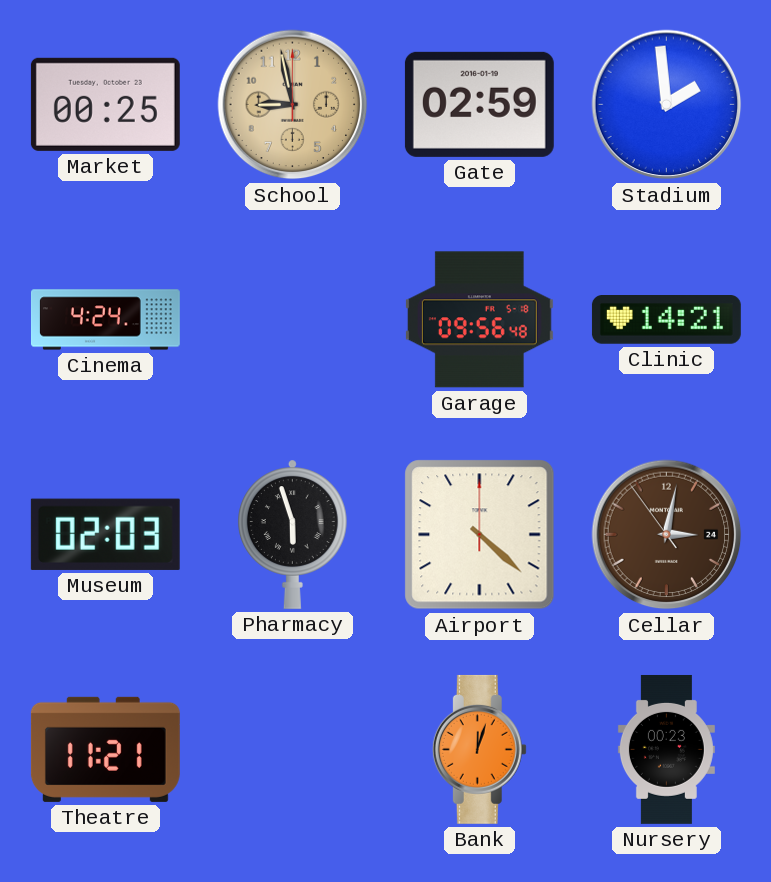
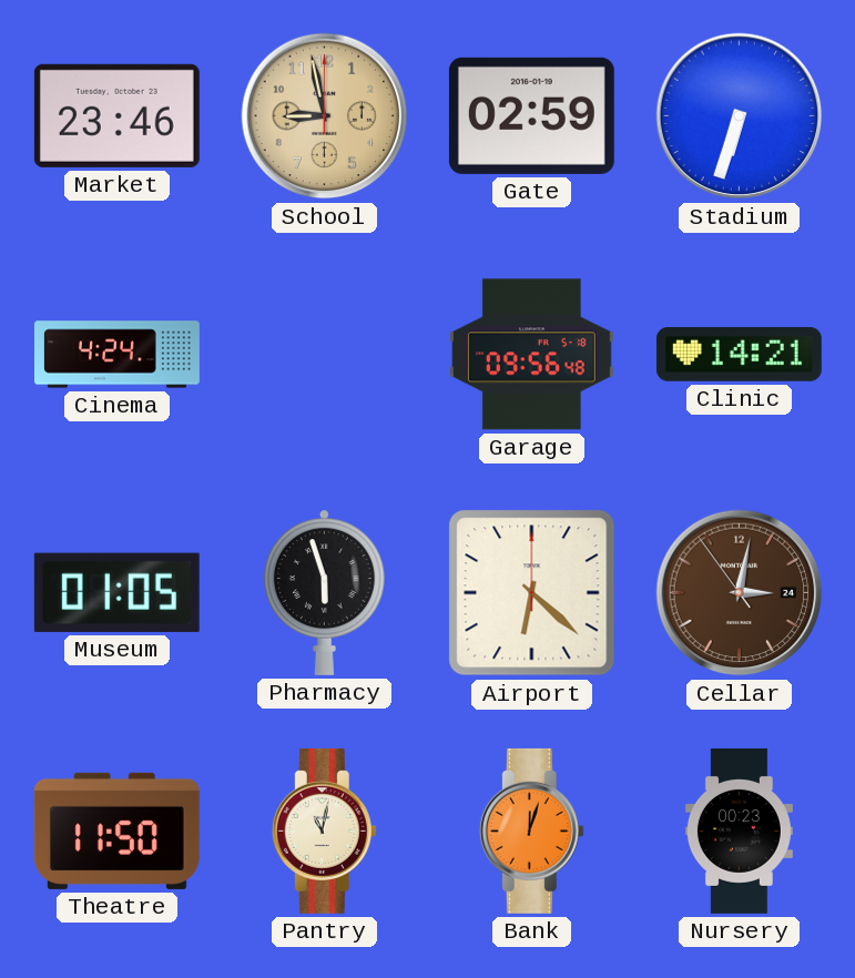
Market: 00:25 -> 23:46 (116, 115)
Stadium: 1:59 -> 6:33 (740, 116)
Museum: 02:03 -> 01:05 (116, 592)
Airport: 4:22 -> 6:22 (532, 593)
Theatre: 11:21 -> 11:50 (116, 831)
Pantry: none -> 11:02 (324, 831)
